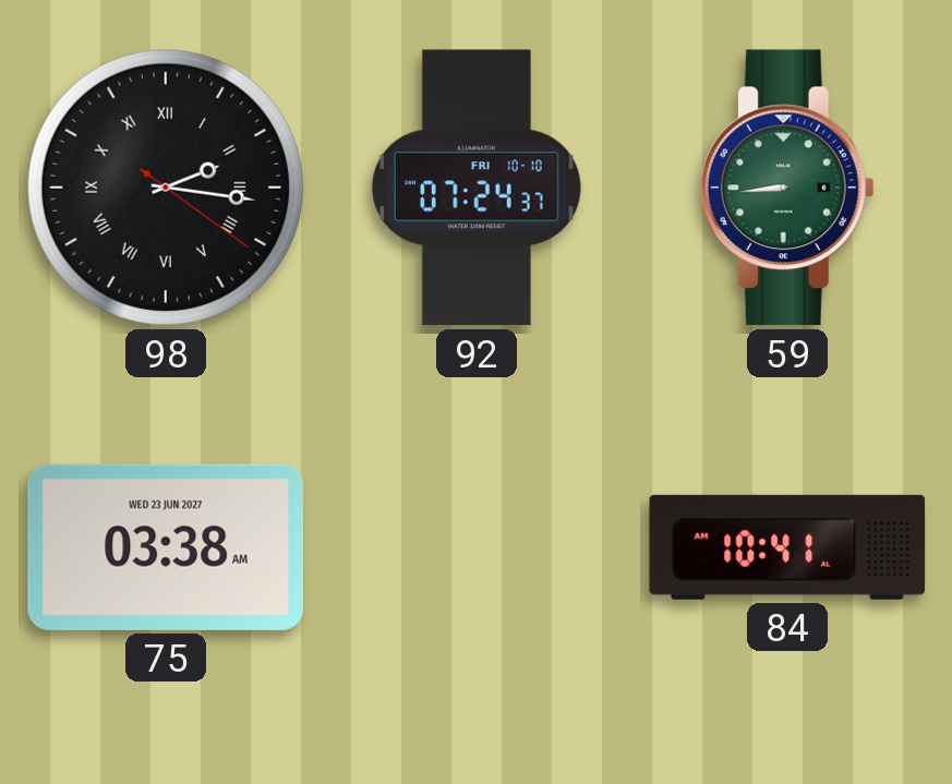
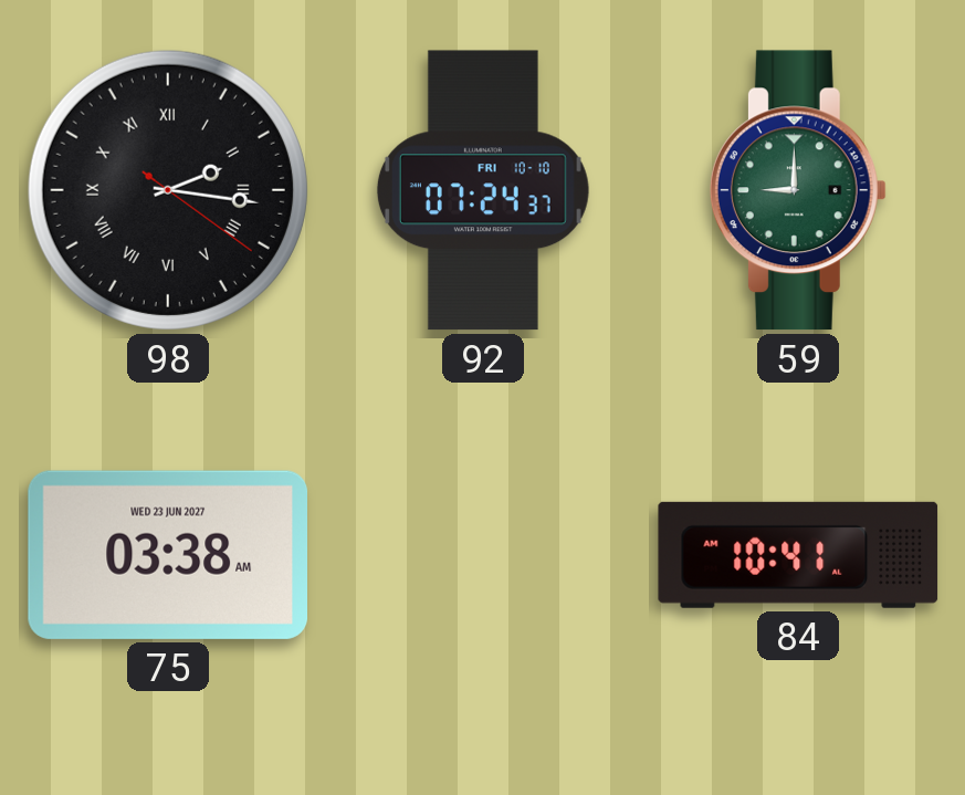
59: 8:44 -> 9:00 (798, 190)
